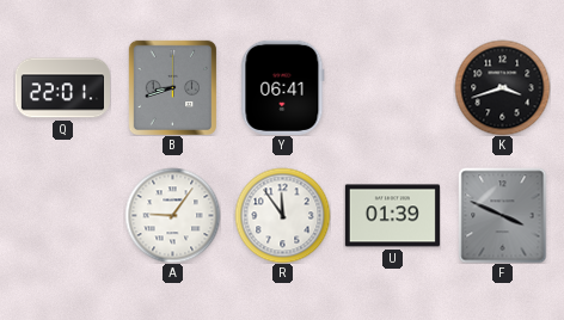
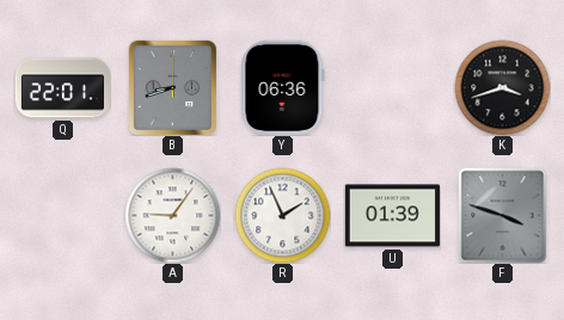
Y: 06:41 -> 06:36 (283, 87)
R: 11:54 -> 1:56 (282, 215)
F: 3:49 -> 3:48 (503, 215)
